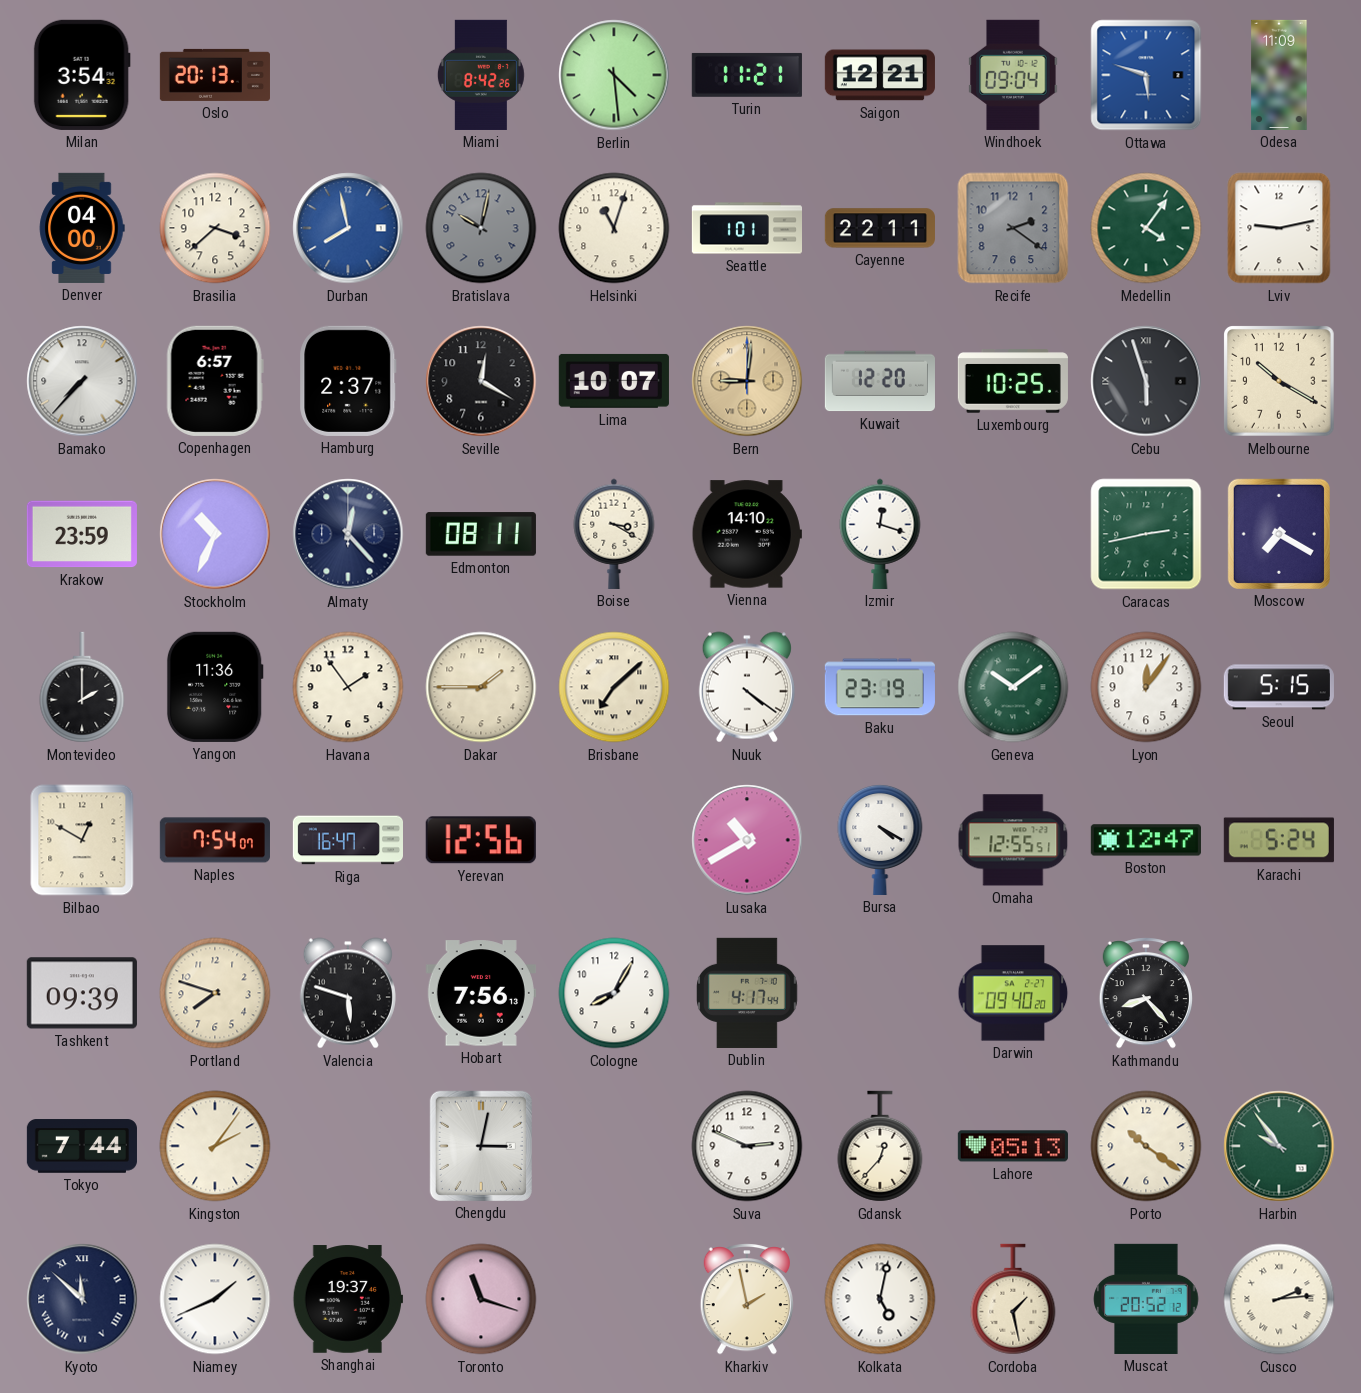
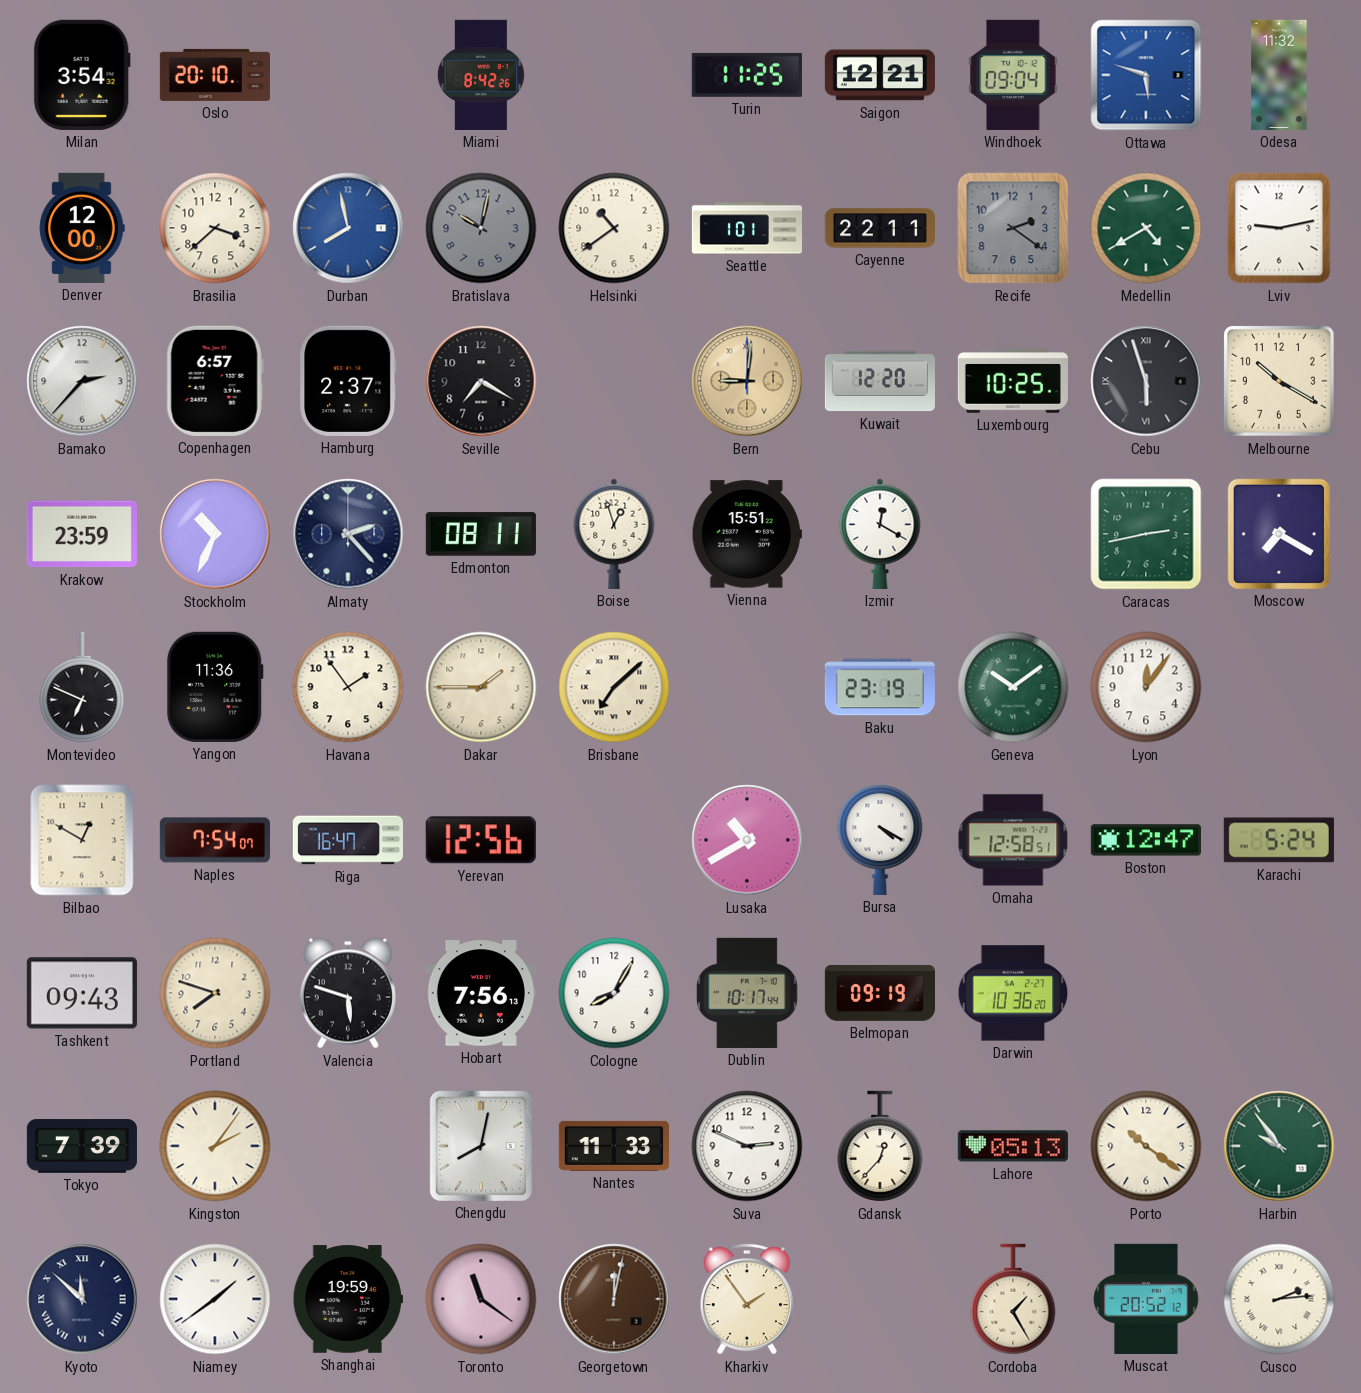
Oslo: 20:13 -> 20:10 (215, 75)
Berlin: 4:29 -> none (614, 75)
Turin: 11:21 -> 11:25 (747, 75)
Odesa: 11:09 -> 11:32 (1279, 75)
Denver: 04:00 -> 12:00 (82, 228)
Helsinki: 11:03 -> 10:39 (614, 228)
Medellin: 4:06 -> 4:40 (1146, 228)
Bamako: 7:37 -> 2:37 (82, 381)
Seville: 12:20 -> 7:20 (481, 381)
Lima: 10:07 -> none (614, 381)
Almaty: 12:23 -> 2:23 (348, 534)
Boise: 3:20 -> 12:57 (614, 534)
Vienna: 14:10 -> 15:51 (747, 534)
Izmir: 12:18 -> 12:20 (880, 534)
Montevideo: 2:00 -> 6:49 (82, 687)
Nuuk: 4:21 -> none (747, 687)
Seoul: 5:15 -> none (1279, 687)
Omaha: 12:55 -> 12:58 (1013, 840)
Tashkent: 09:39 -> 09:43 (82, 993)
Dublin: 4:17 -> 10:17 (748, 993)
Belmopan: none -> 09:19 (879, 993)
Darwin: 09:40 -> 10:36 (1013, 993)
Kathmandu: 8:23 -> none (1146, 994)
Tokyo: 7:44 -> 7:39 (82, 1146)
Chengdu: 3:02 -> 8:02 (481, 1146)
Nantes: none -> 11:33 (614, 1146)
Niamey: 1:41 -> 1:39 (215, 1299)
Shanghai: 19:37 -> 19:59 (348, 1299)
Toronto: 11:18 -> 11:21 (481, 1299)
Georgetown: none -> 12:02 (614, 1299)
Kharkiv: 1:58 -> 1:54 (747, 1300)
Kolkata: 5:02 -> none (880, 1299)
Cordoba: 1:28 -> 1:25 (1013, 1299)
